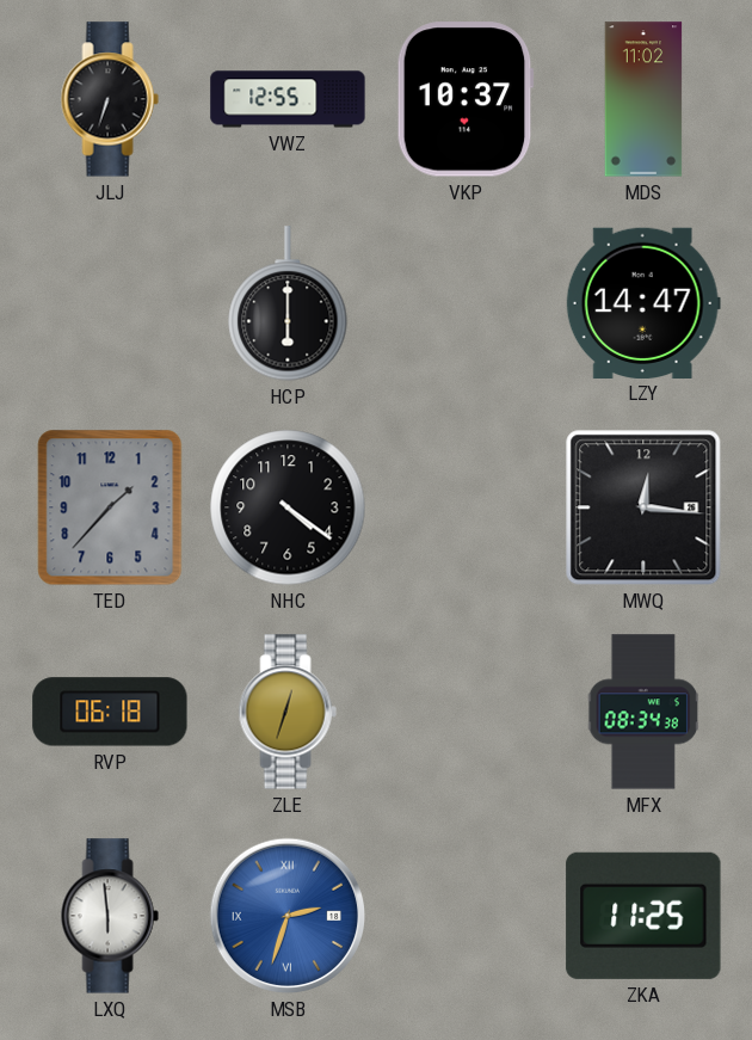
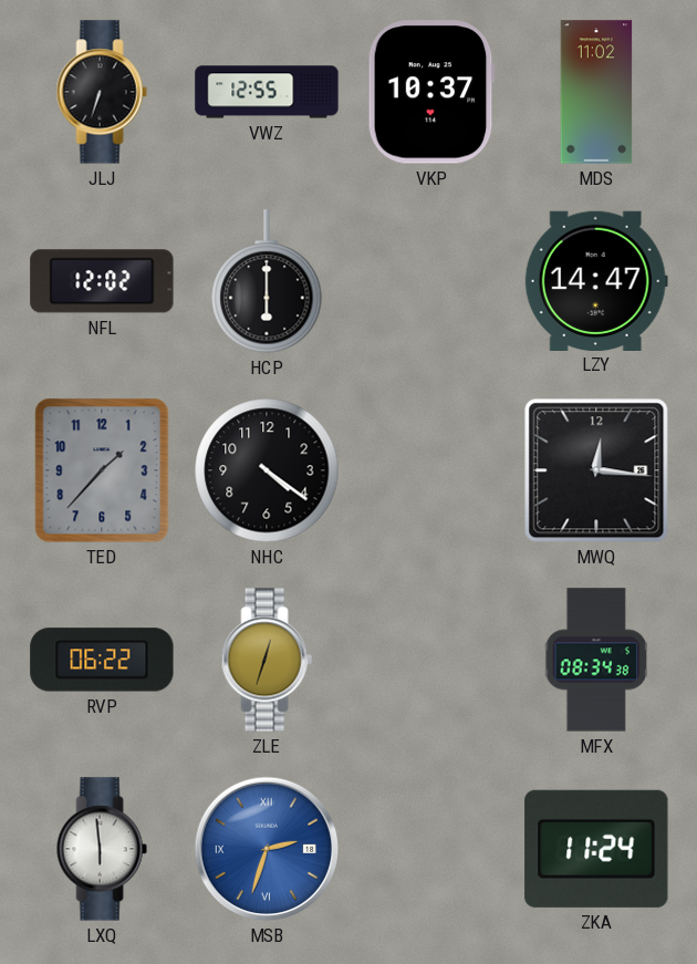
NFL: none -> 12:02 (102, 281)
RVP: 06:18 -> 06:22 (102, 660)
ZKA: 11:25 -> 11:24 (596, 849)
